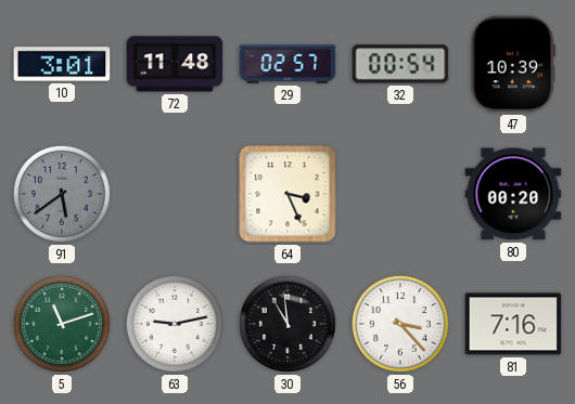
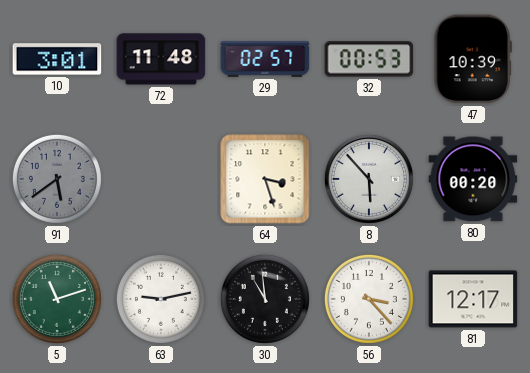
32: 00:54 -> 00:53 (369, 59)
64: 3:26 -> 3:27 (265, 179)
8: none -> 5:53 (369, 179)
81: 7:16 -> 12:17 (473, 299)
